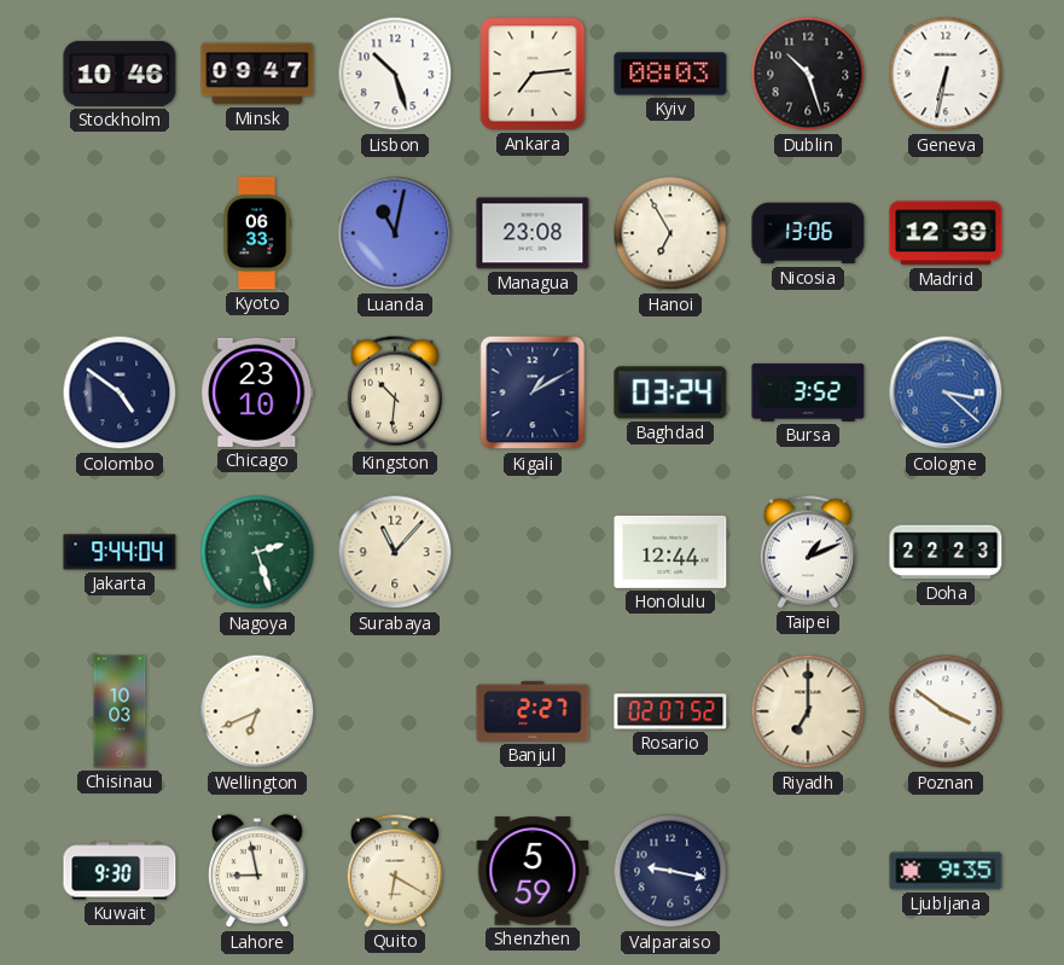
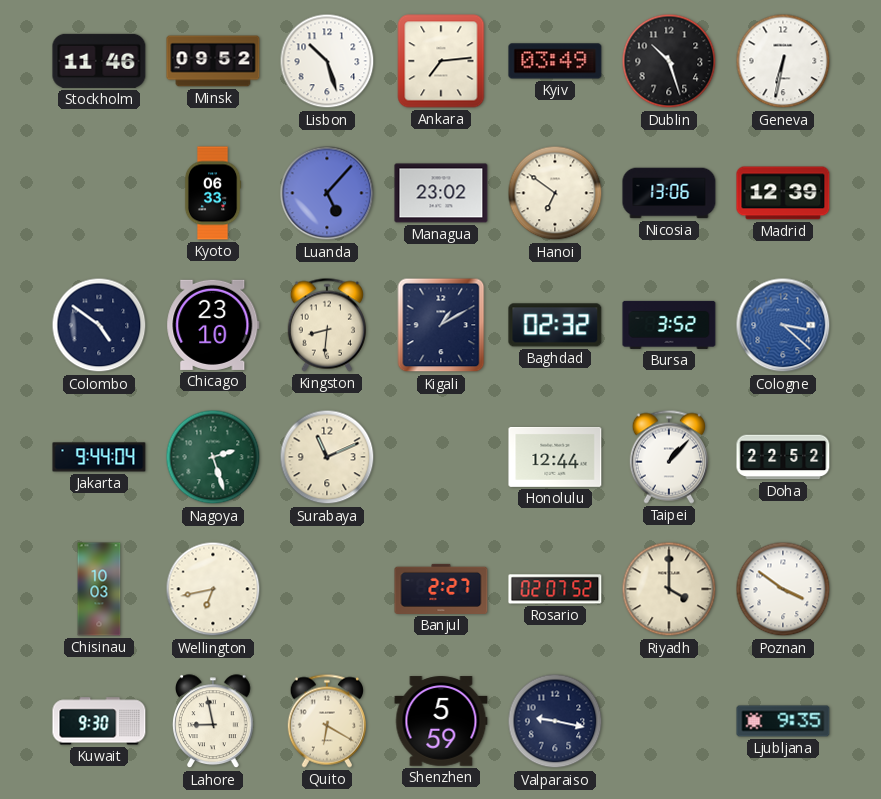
Stockholm: 10:46 -> 11:46 (99, 61)
Minsk: 09:47 -> 09:52 (213, 61)
Kyiv: 08:03 -> 03:49 (555, 61)
Luanda: 11:02 -> 5:07 (327, 193)
Managua: 23:08 -> 23:02 (441, 193)
Hanoi: 6:55 -> 6:51 (555, 193)
Kingston: 10:31 -> 8:31 (326, 325)
Baghdad: 03:24 -> 02:32 (555, 325)
Surabaya: 11:07 -> 11:11 (327, 457)
Taipei: 1:11 -> 1:07 (668, 457)
Doha: 22:23 -> 22:52 (783, 457)
Wellington: 6:41 -> 6:43 (213, 589)
Riyadh: 7:00 -> 4:00 (669, 589)
